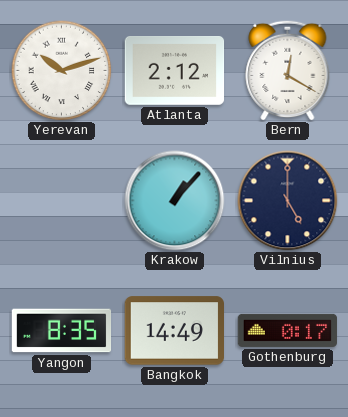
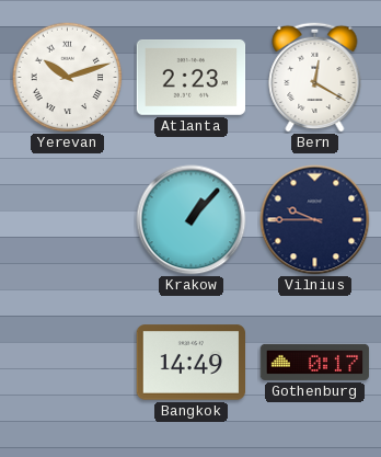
Atlanta: 2:12 -> 2:23 (192, 78)
Vilnius: 5:00 -> 9:45 (315, 220)
Yangon: 8:35 -> none (62, 331)
